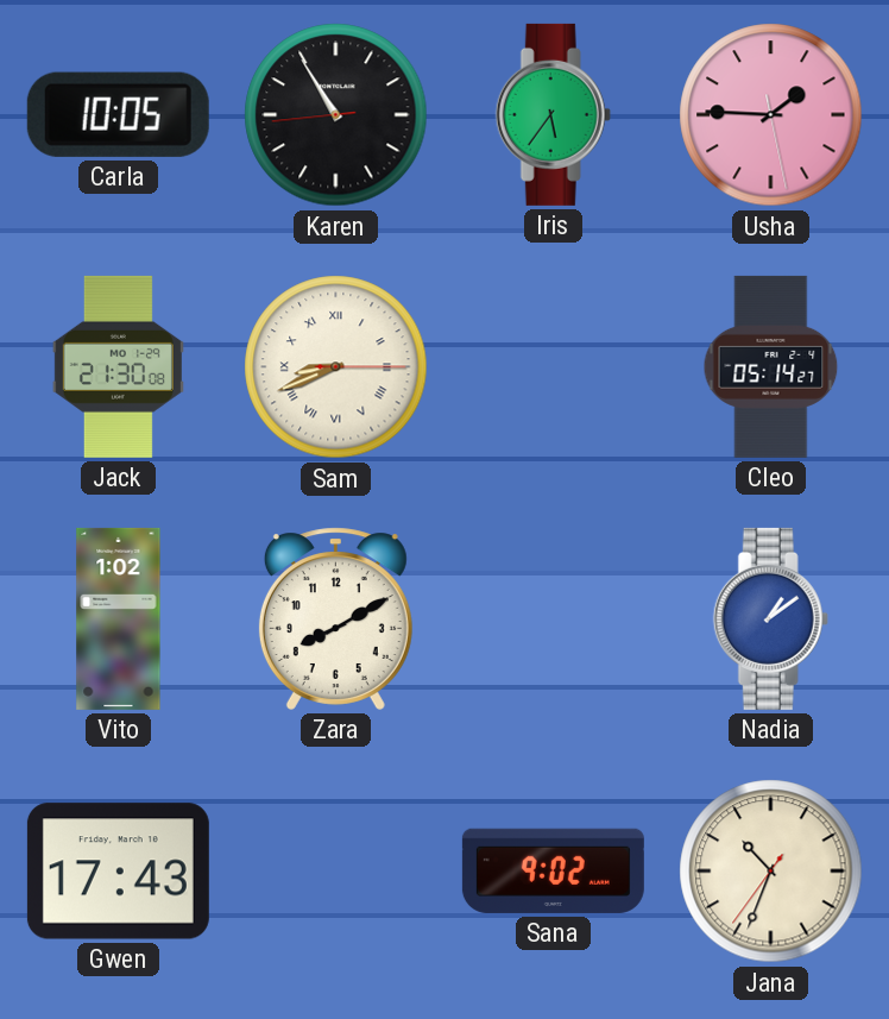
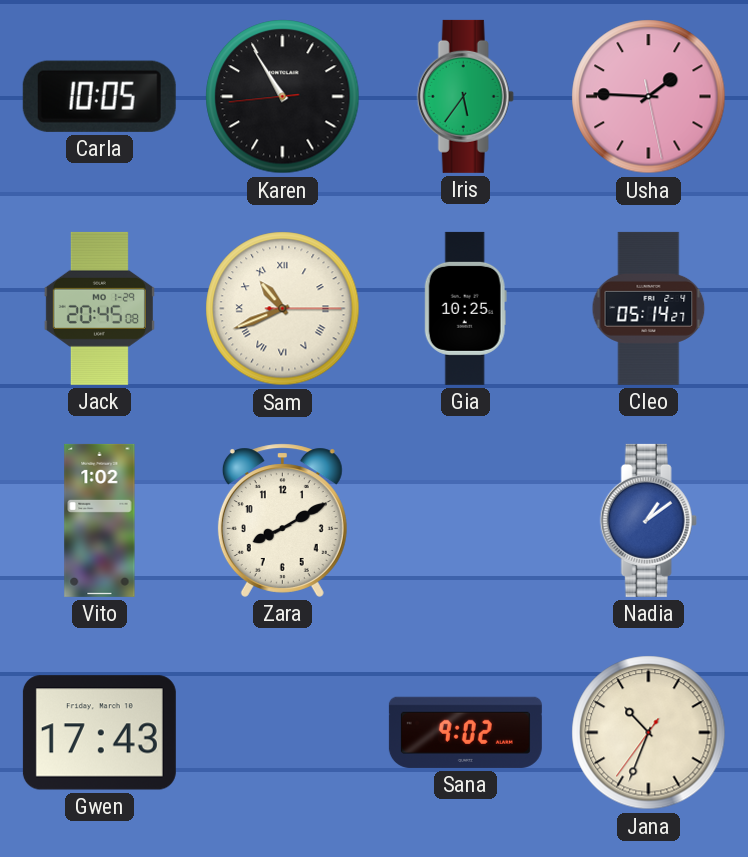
Jack: 21:30 -> 20:45 (99, 308)
Sam: 8:41 -> 10:41 (283, 309)
Gia: none -> 10:25 (465, 308)
